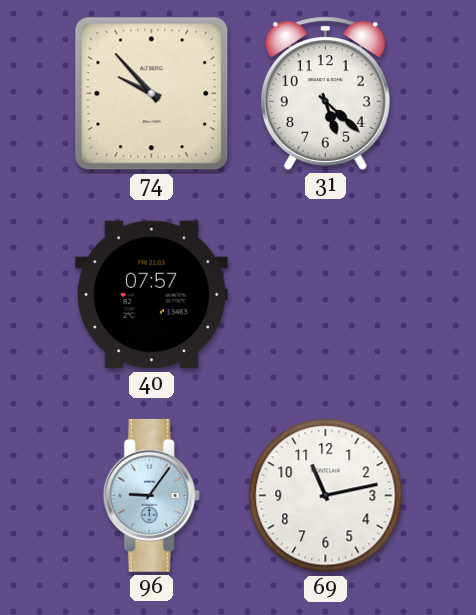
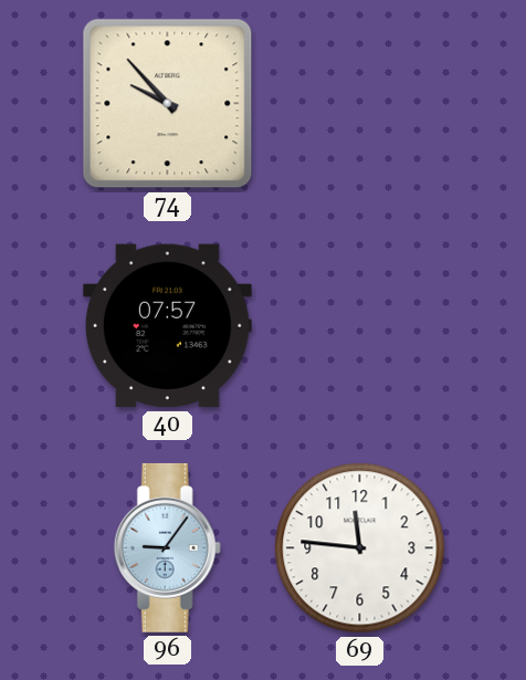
31: 5:22 -> none (325, 93)
69: 11:13 -> 11:46 (360, 548)
